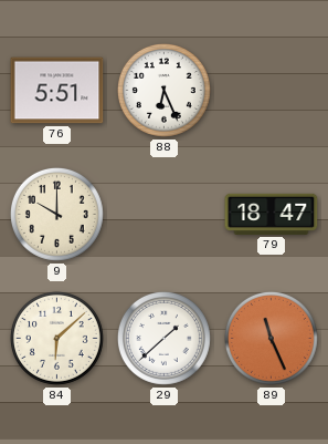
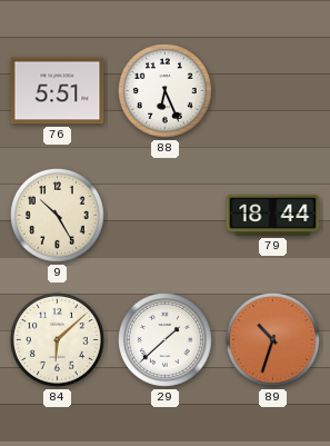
9: 10:00 -> 10:25 (57, 215)
79: 18:47 -> 18:44 (273, 215)
89: 11:26 -> 10:33 (272, 339)
